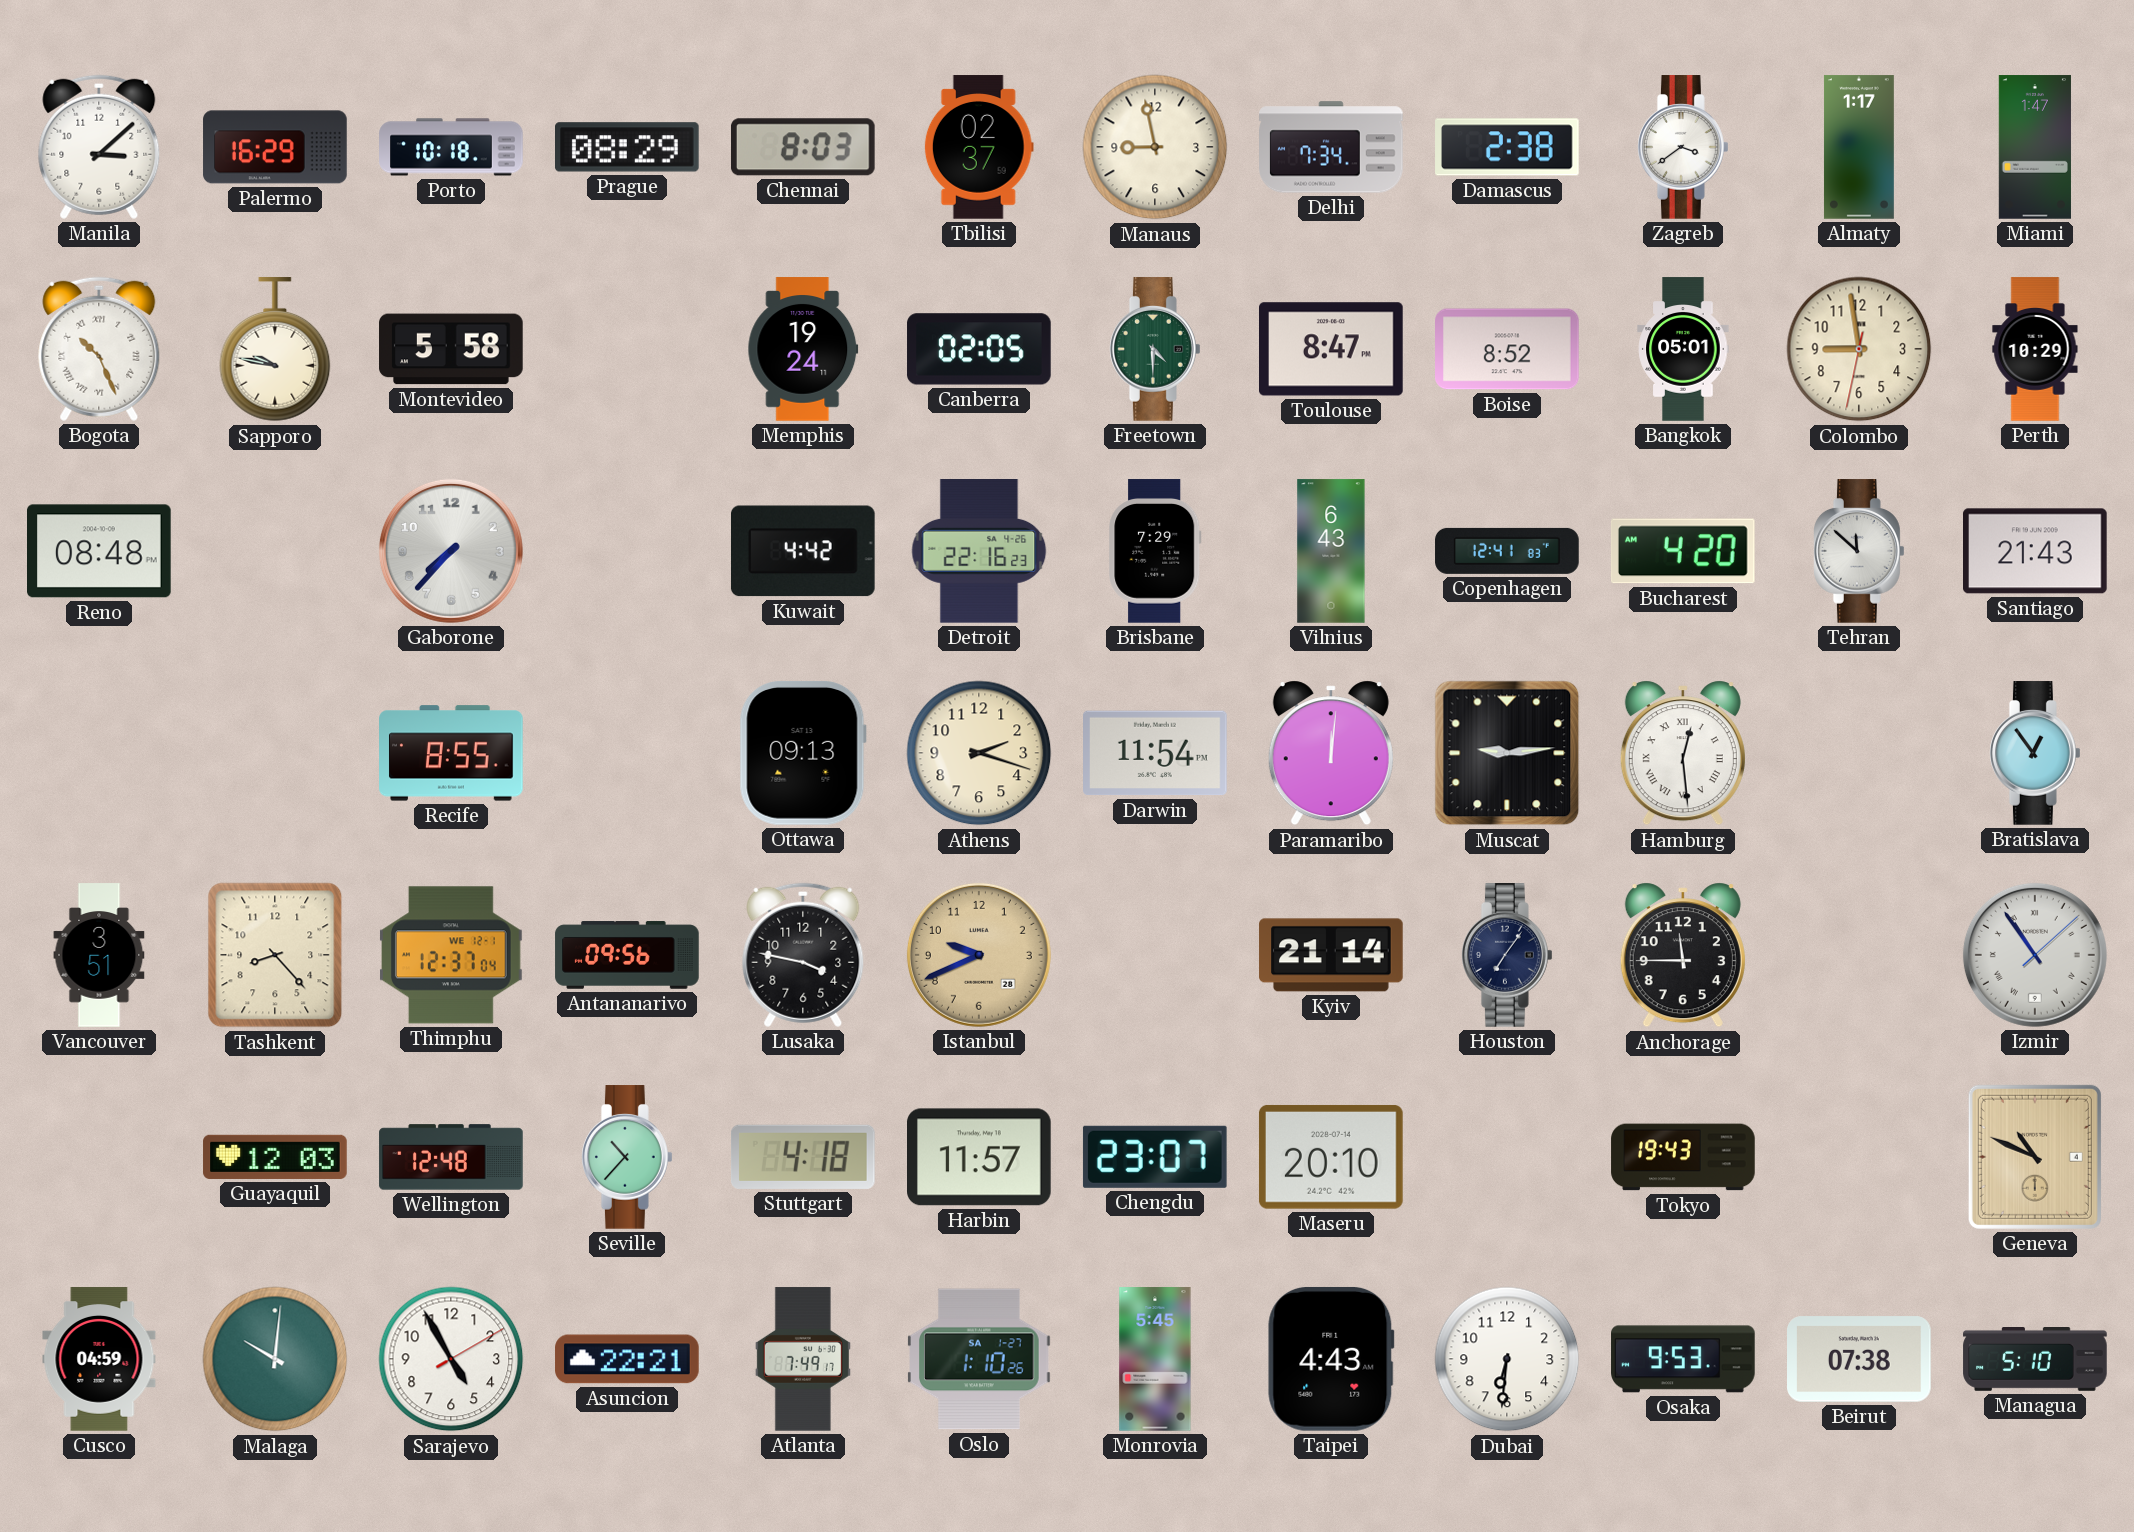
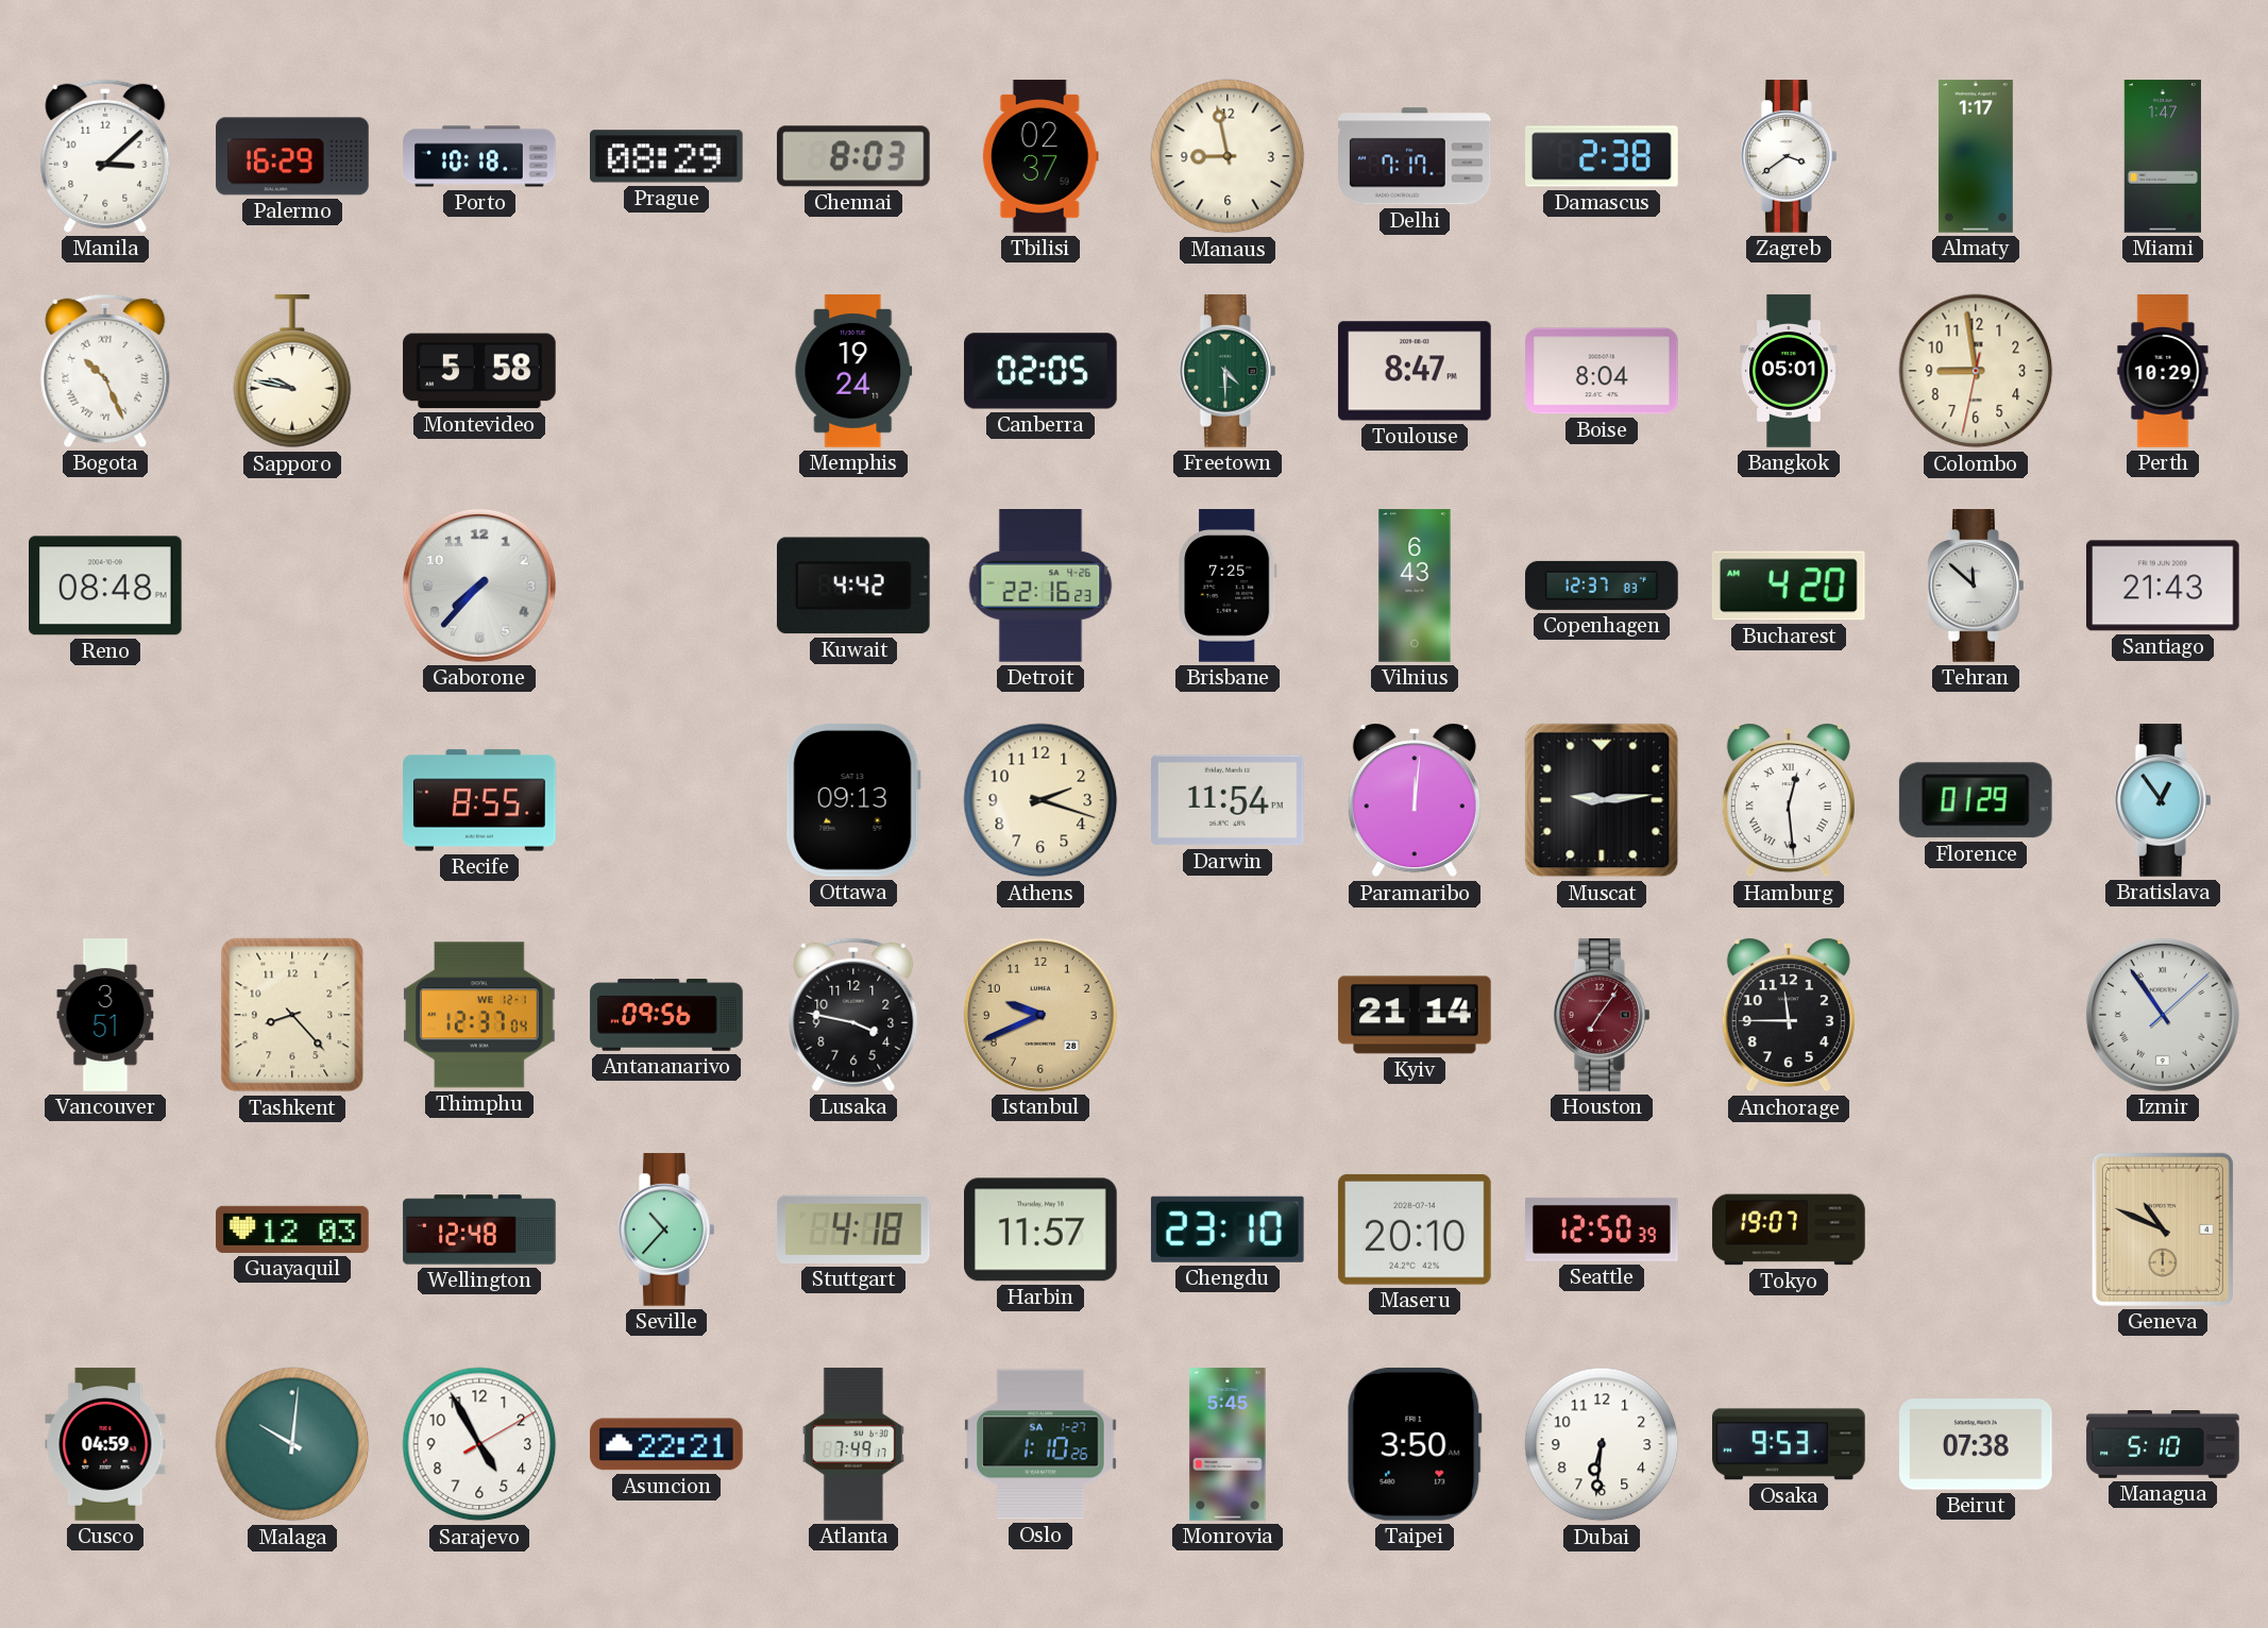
Delhi: 7:34 -> 7:17 (1415, 156)
Boise: 8:52 -> 8:04 (1603, 371)
Brisbane: 7:29 -> 7:25 (1228, 586)
Copenhagen: 12:41 -> 12:37 (1602, 586)
Florence: none -> 01:29 (1976, 800)
Houston dial: navy -> burgundy (1603, 1015)
Chengdu: 23:07 -> 23:10 (1228, 1230)
Seattle: none -> 12:50 (1603, 1230)
Tokyo: 19:43 -> 19:07 (1789, 1230)
Taipei: 4:43 -> 3:50 (1415, 1444)
